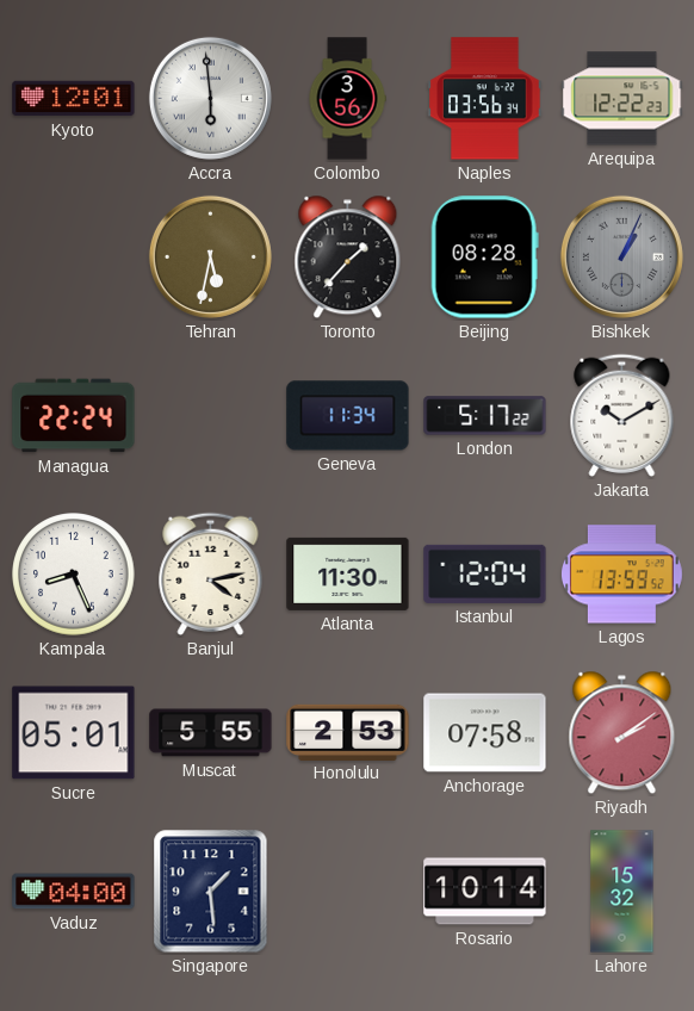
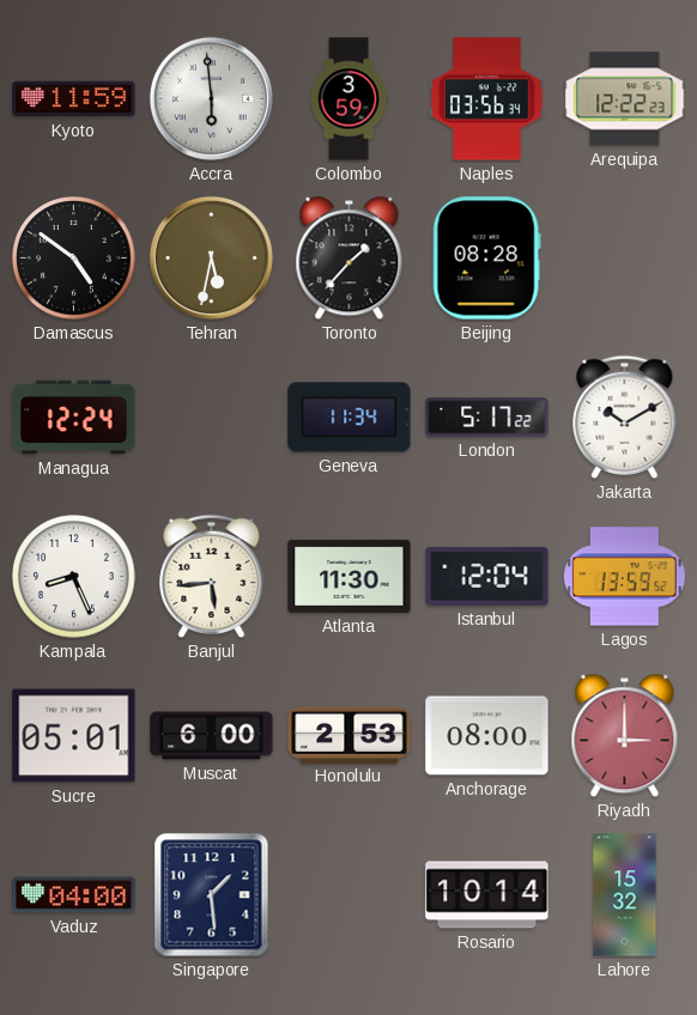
Kyoto: 12:01 -> 11:59 (74, 99)
Colombo: 3:56 -> 3:59 (348, 99)
Damascus: none -> 4:51 (74, 259)
Bishkek: 1:04 -> none (621, 256)
Managua: 22:24 -> 12:24 (74, 418)
Banjul: 4:13 -> 5:44 (212, 576)
Muscat: 5:55 -> 6:00 (212, 736)
Anchorage: 07:58 -> 08:00 (487, 736)
Riyadh: 2:09 -> 3:00 (625, 736)
